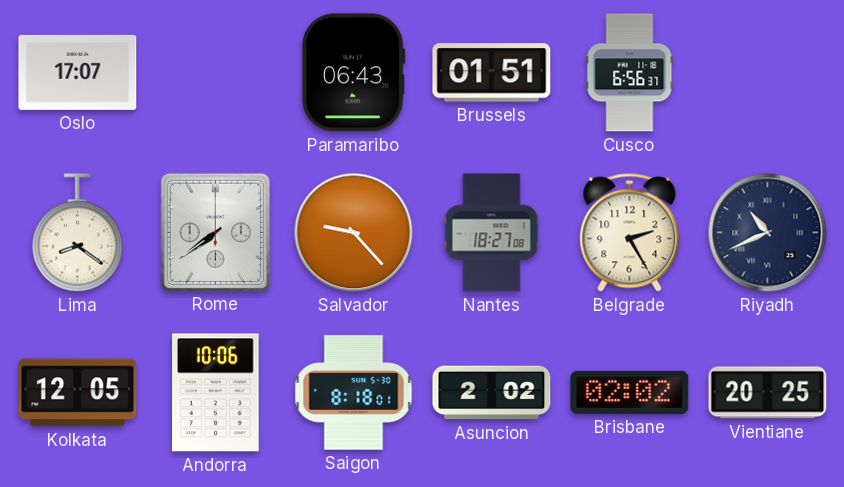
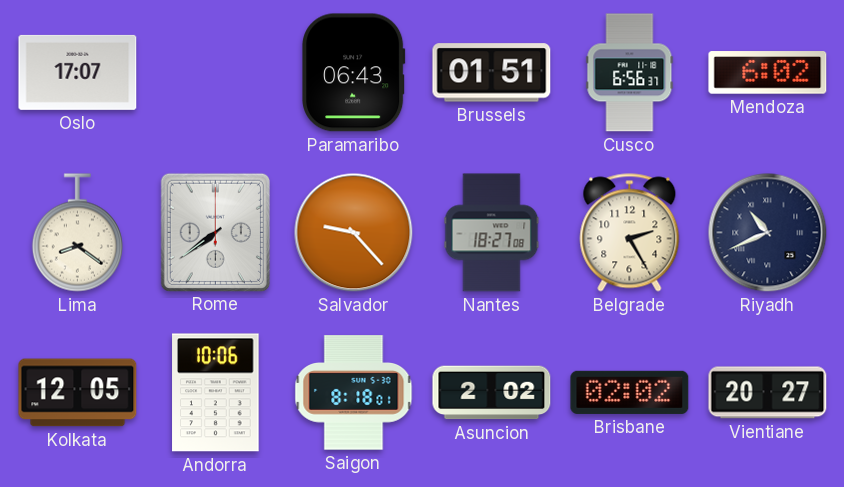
Mendoza: none -> 6:02 (768, 73)
Vientiane: 20:25 -> 20:27 (768, 393)
